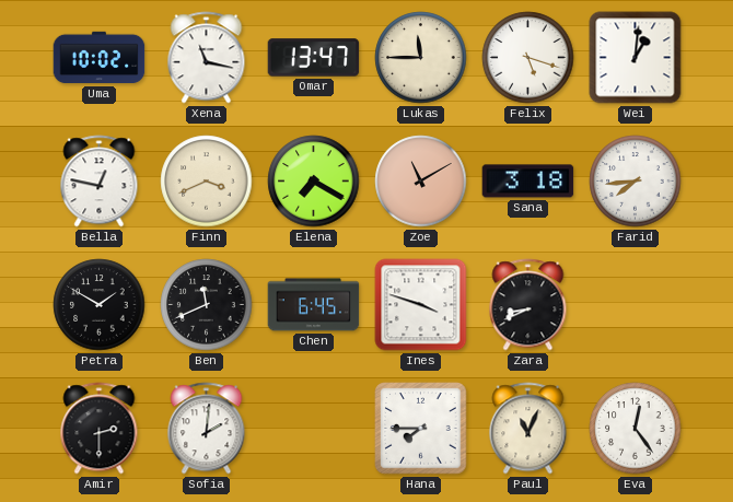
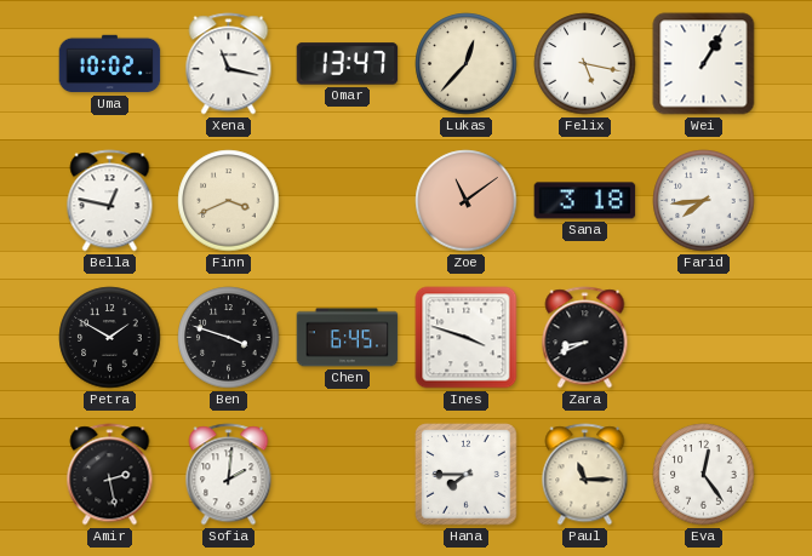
Lukas: 11:45 -> 12:37 (467, 64)
Felix: 5:18 -> 5:17 (585, 64)
Wei: 1:01 -> 1:05 (704, 64)
Elena: 7:20 -> none (314, 182)
Zoe: 11:10 -> 11:09 (467, 201)
Ben: 11:41 -> 3:48 (229, 338)
Amir: 2:30 -> 2:28 (110, 475)
Paul: 11:04 -> 11:15 (585, 475)
